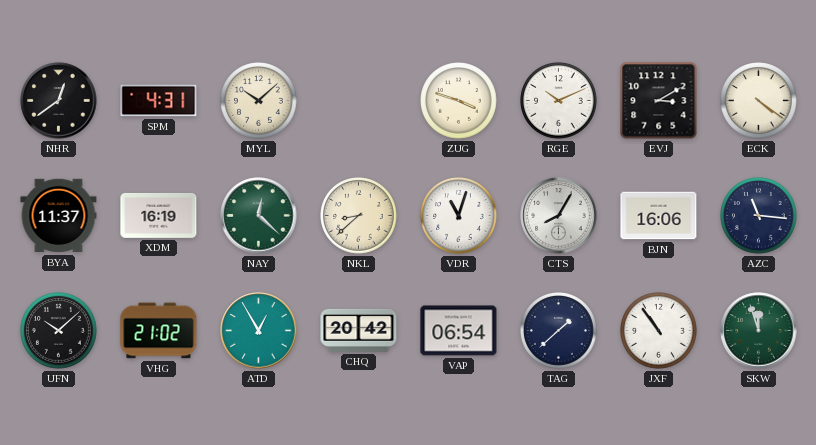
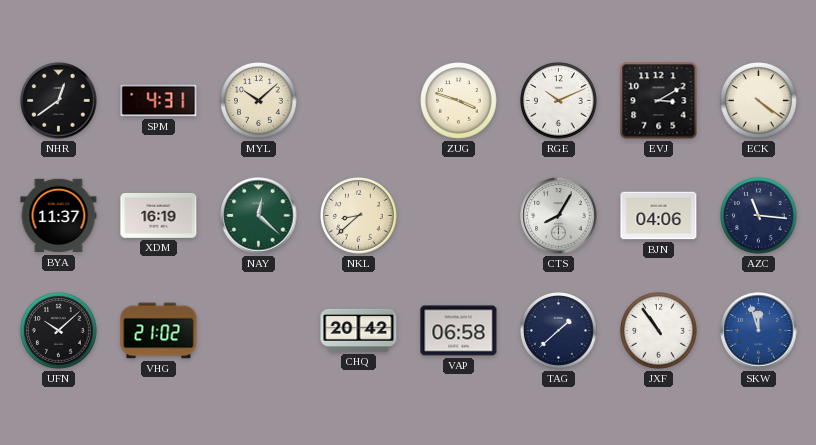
VDR: 11:03 -> none (459, 216)
BJN: 16:06 -> 04:06 (659, 216)
ATD: 12:55 -> none (259, 331)
VAP: 06:54 -> 06:58 (459, 331)
SKW dial: green -> blue (759, 331)
